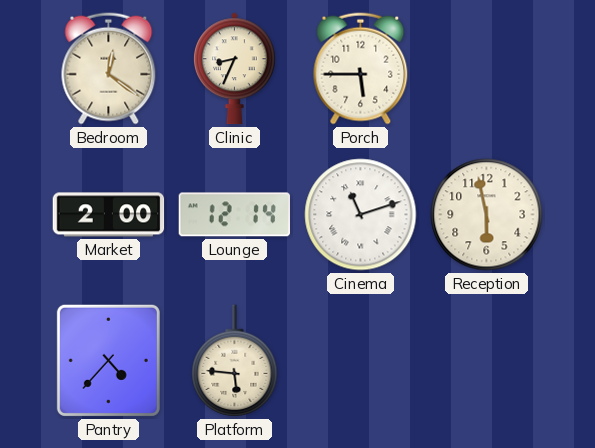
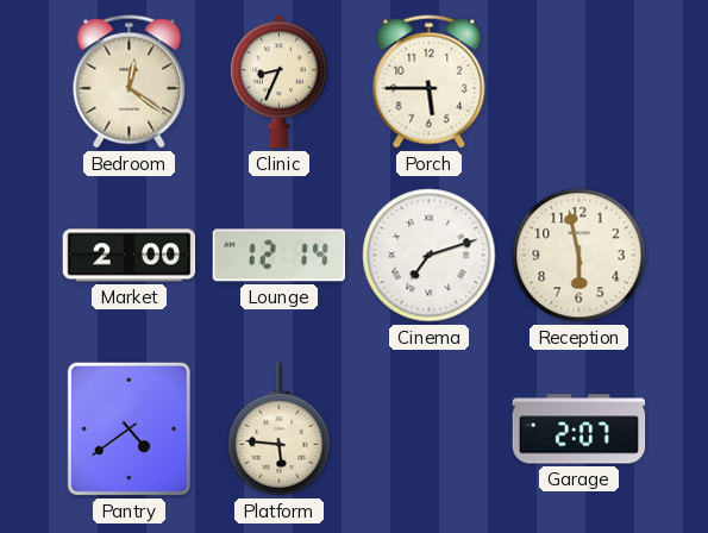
Cinema: 11:12 -> 7:12 (430, 256)
Pantry: 4:37 -> 4:39 (129, 428)
Garage: none -> 2:07 (579, 429)
